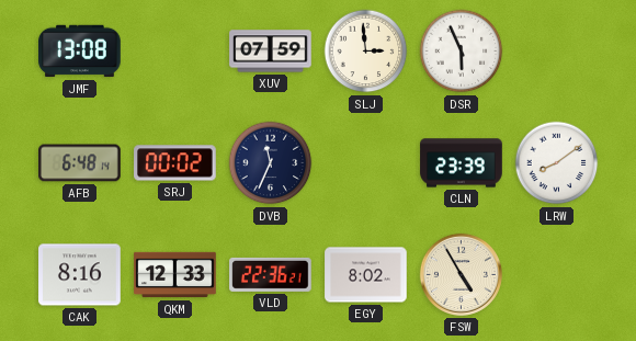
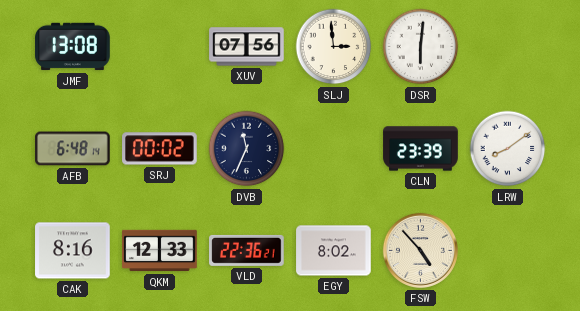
XUV: 07:59 -> 07:56 (247, 47)
DSR: 5:56 -> 6:01 (421, 47)
FSW: 4:55 -> 4:53 (420, 250)
